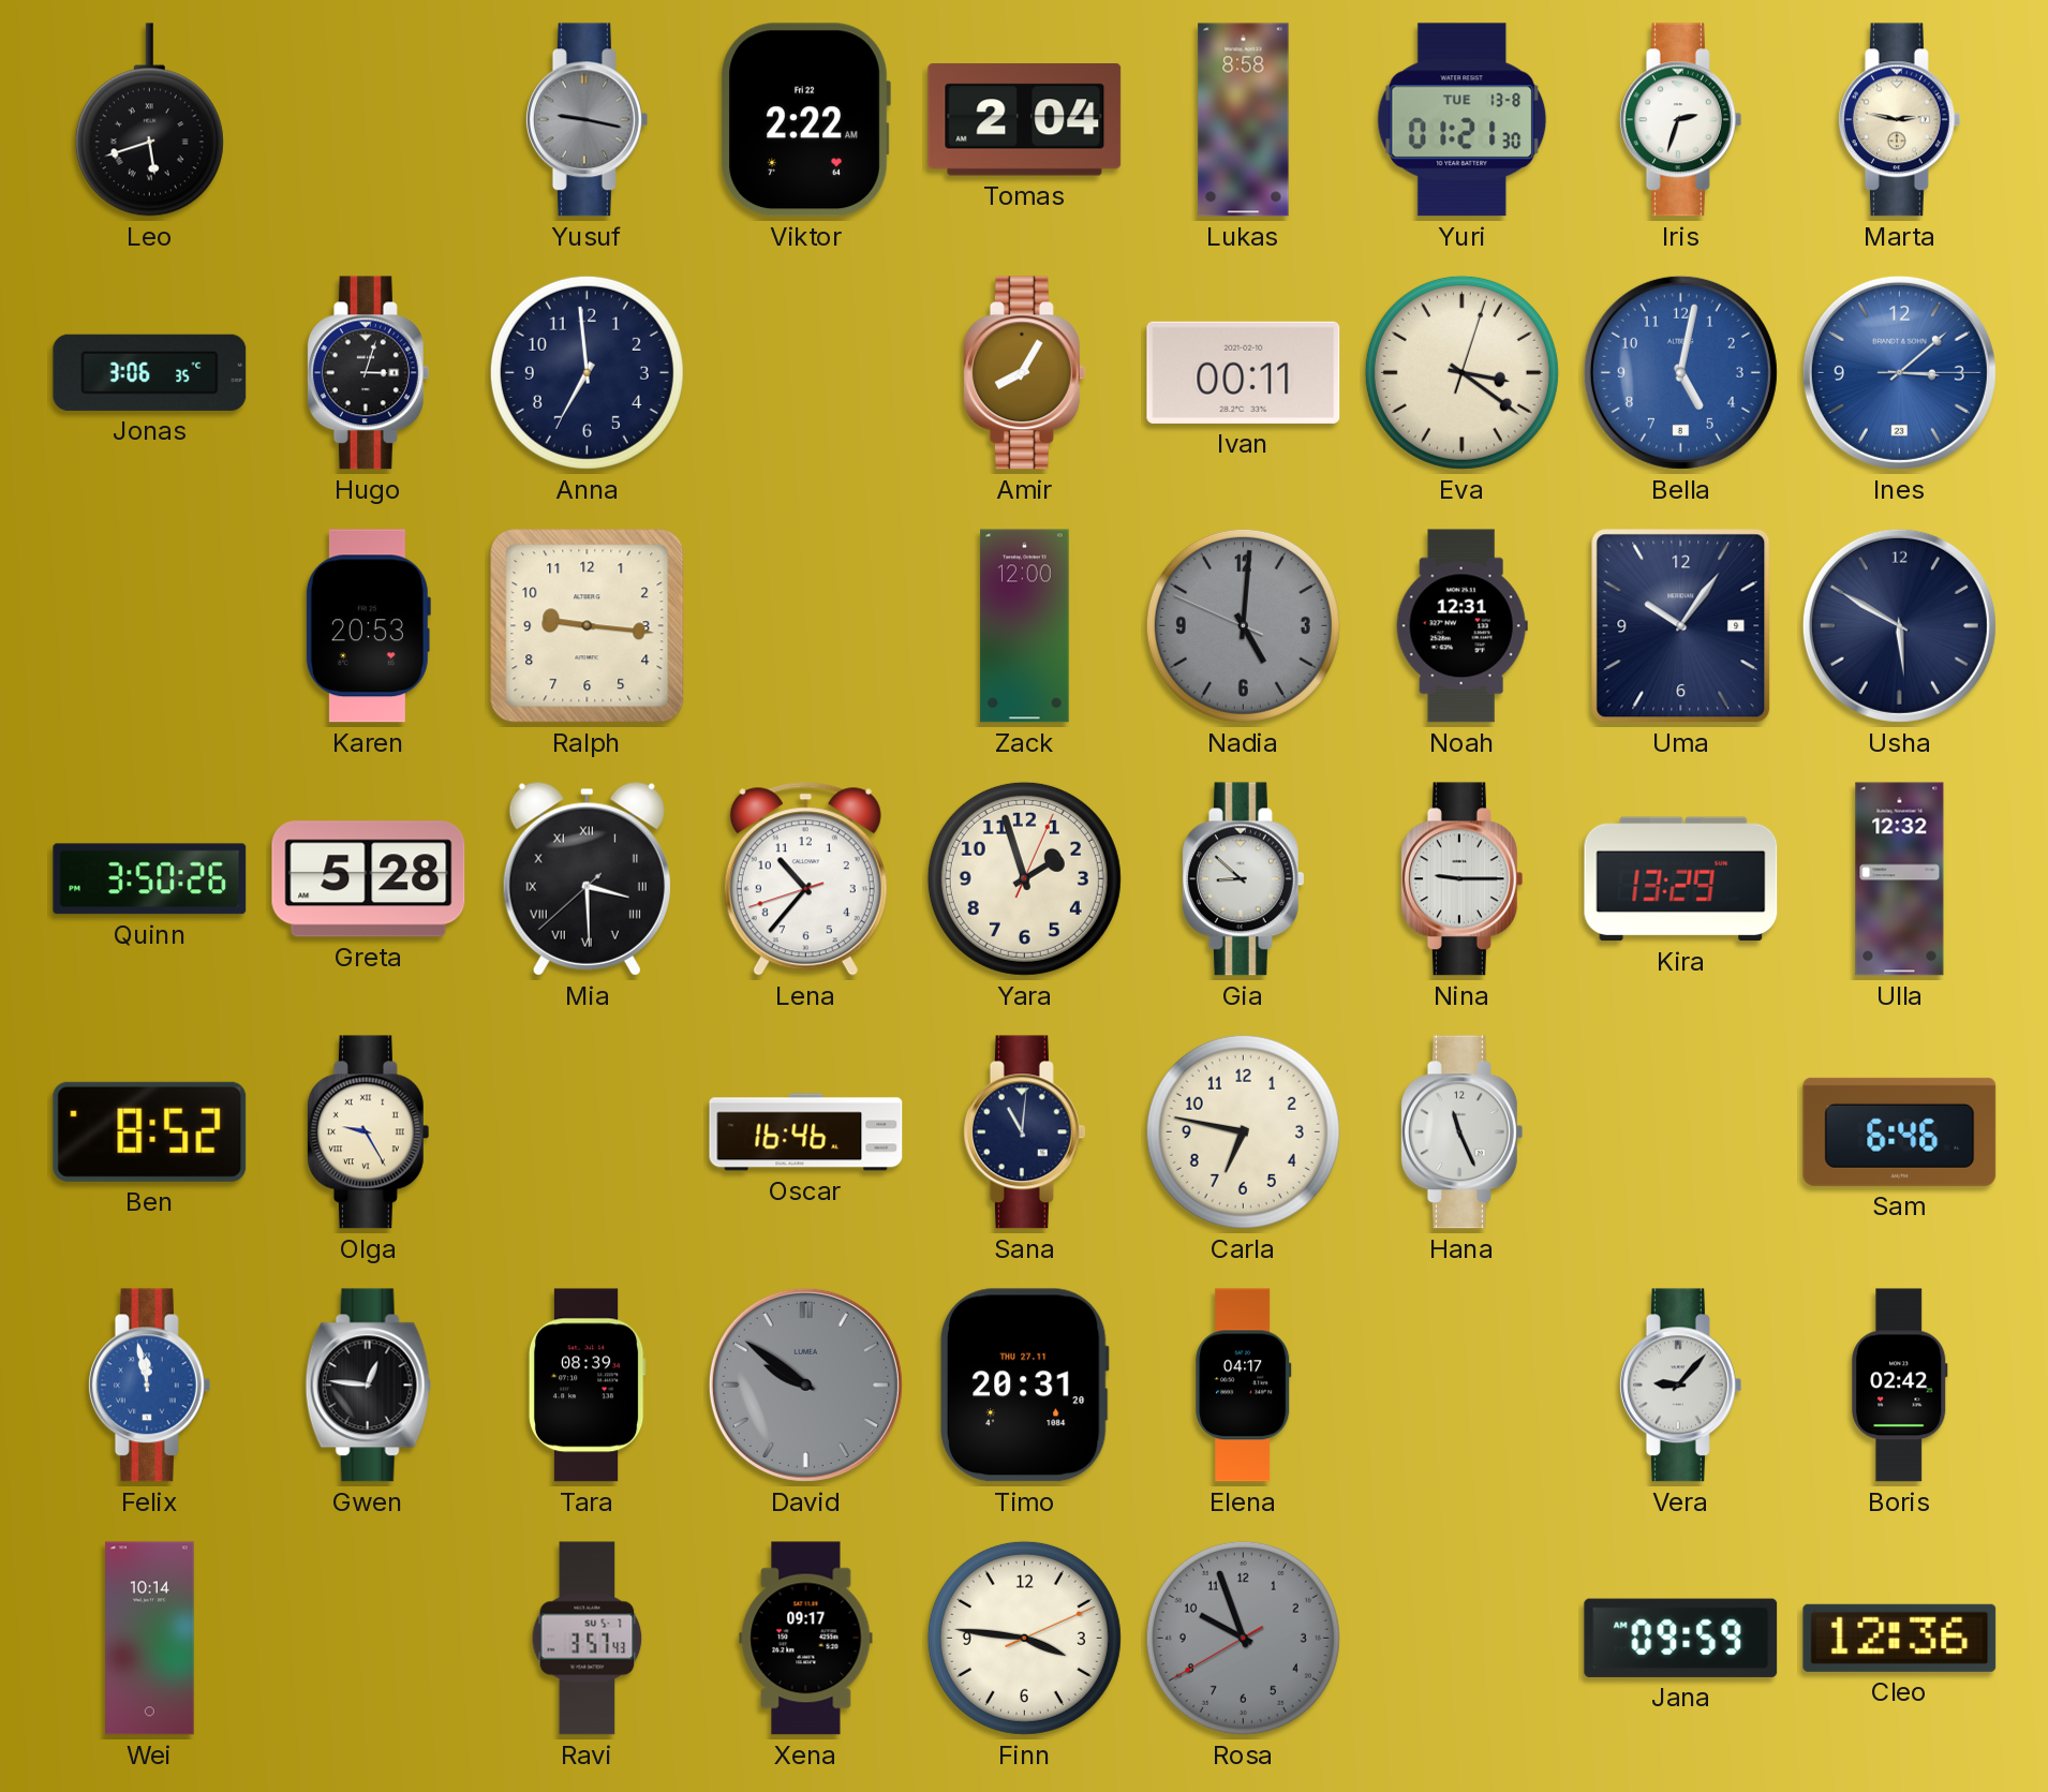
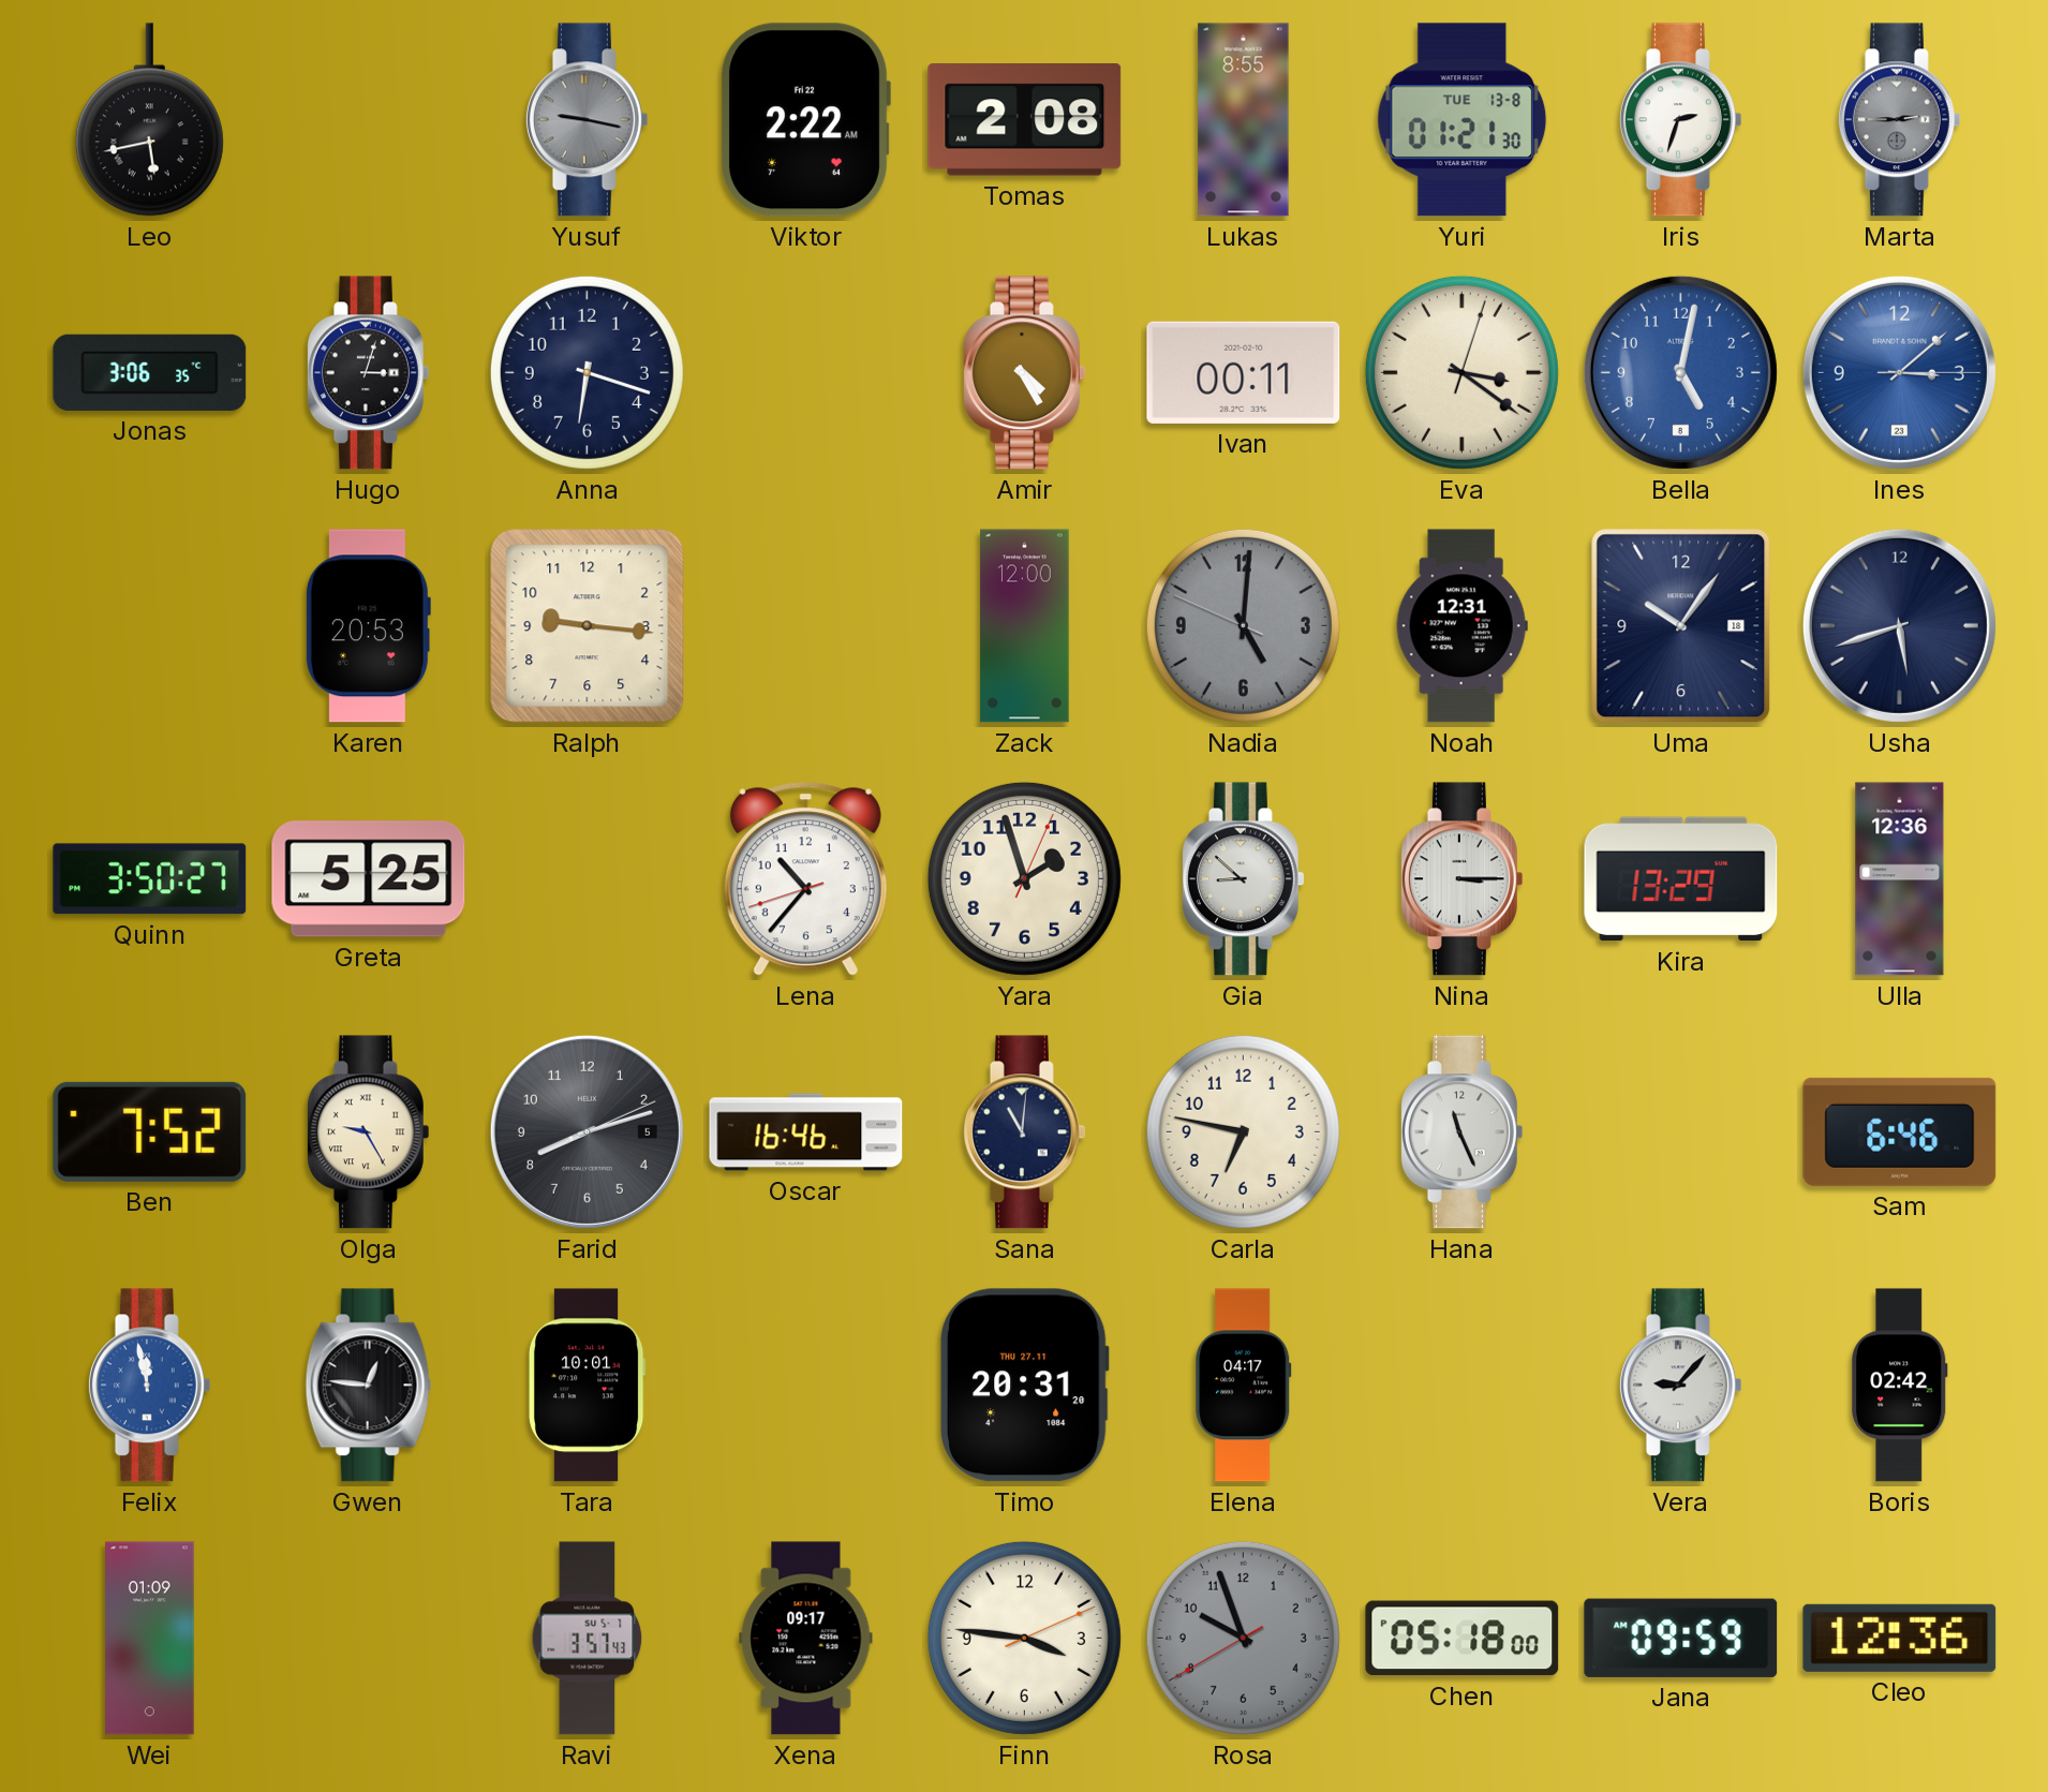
Leo: 5:42 -> 5:43 (149, 120)
Tomas: 2:04 -> 2:08 (1025, 120)
Lukas: 8:58 -> 8:55 (1244, 120)
Marta: 2:47 -> 2:45 (1899, 120)
Marta dial: cream -> grey (1899, 120)
Anna: 6:59 -> 6:18 (587, 372)
Amir: 8:05 -> 4:25 (1024, 373)
Uma date: 9 -> 18 (1681, 626)
Usha: 5:50 -> 5:42 (1899, 625)
Quinn: 3:50:26 -> 3:50:27 (150, 879)
Greta: 5:28 -> 5:25 (369, 879)
Mia: 3:29 -> none (587, 878)
Nina: 9:15 -> 3:15 (1461, 879)
Ulla: 12:32 -> 12:36 (1900, 879)
Ben: 8:52 -> 7:52 (150, 1131)
Farid: none -> 8:12 (587, 1131)
Tara: 08:39 -> 10:01 (587, 1386)
David: 9:51 -> none (805, 1384)
Wei: 10:14 -> 01:09 (150, 1639)
Chen: none -> 05:18 (1463, 1639)
